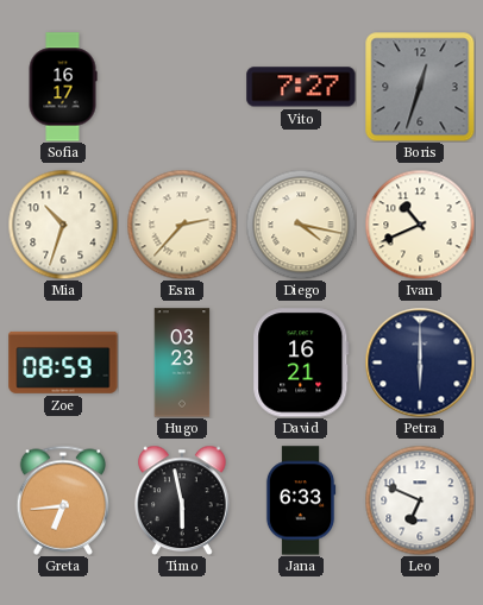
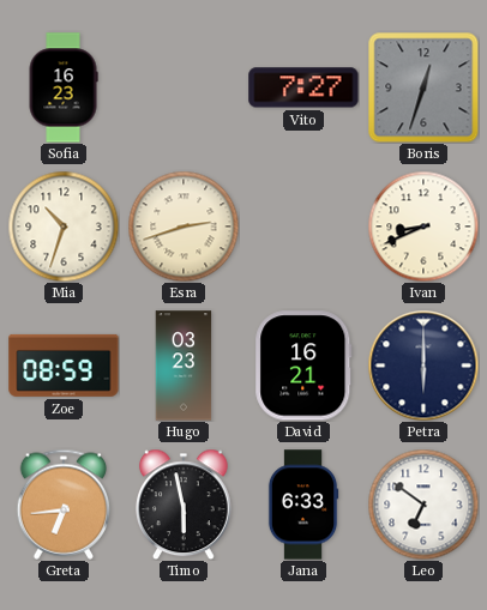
Sofia: 16:17 -> 16:23 (64, 87)
Esra: 2:37 -> 2:42 (184, 227)
Diego: 4:17 -> none (301, 225)
Ivan: 10:41 -> 8:41 (423, 227)
Leo: 6:49 -> 6:51 (423, 505)
